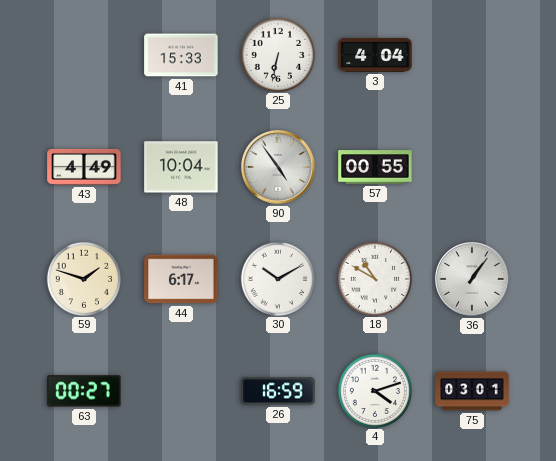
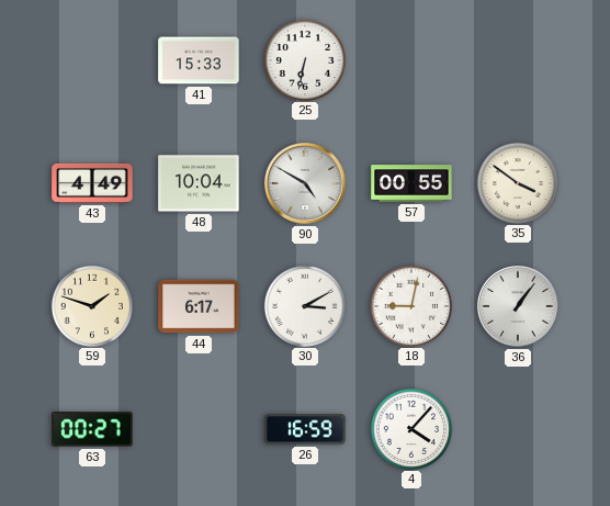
3: 4:04 -> none (375, 55)
90: 4:54 -> 4:50 (306, 184)
35: none -> 3:51 (517, 182)
30: 10:10 -> 3:10 (304, 305)
18: 10:50 -> 9:02 (410, 305)
4: 4:12 -> 4:07 (410, 428)
75: 03:01 -> none (472, 391)
